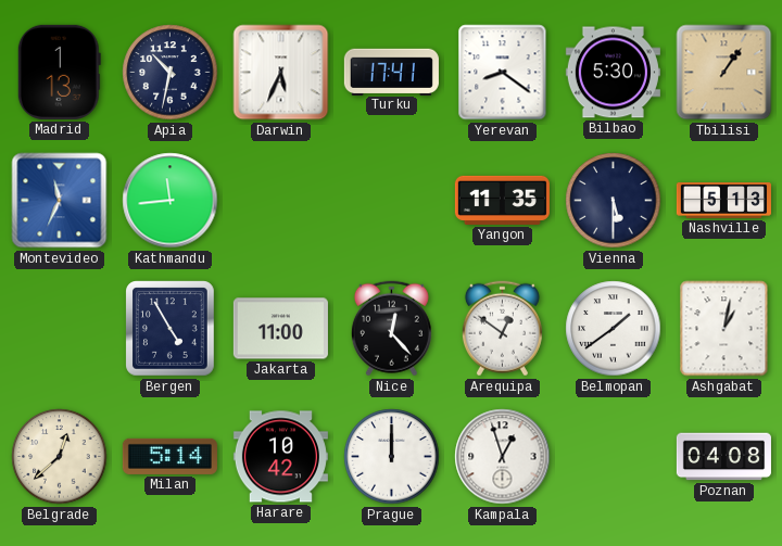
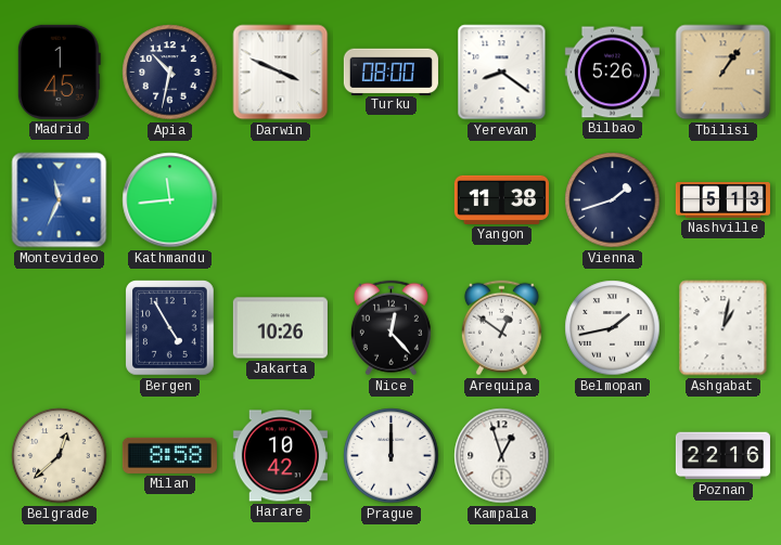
Madrid: 1:13 -> 1:45 (59, 72)
Darwin: 5:34 -> 3:49 (281, 73)
Turku: 17:41 -> 08:00 (390, 72)
Bilbao: 5:30 -> 5:26 (612, 73)
Yangon: 11:35 -> 11:38 (501, 199)
Vienna: 5:30 -> 1:42 (613, 200)
Jakarta: 11:00 -> 10:26 (280, 328)
Belmopan: 1:39 -> 1:43 (613, 328)
Milan: 5:14 -> 8:58 (169, 455)
Poznan: 04:08 -> 22:16 (722, 456)
